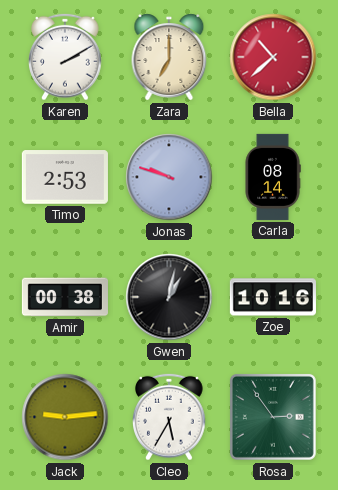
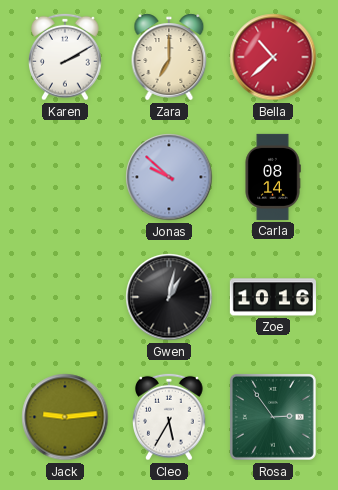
Timo: 2:53 -> none (65, 177)
Jonas: 9:48 -> 9:52 (169, 177)
Amir: 00:38 -> none (65, 297)
